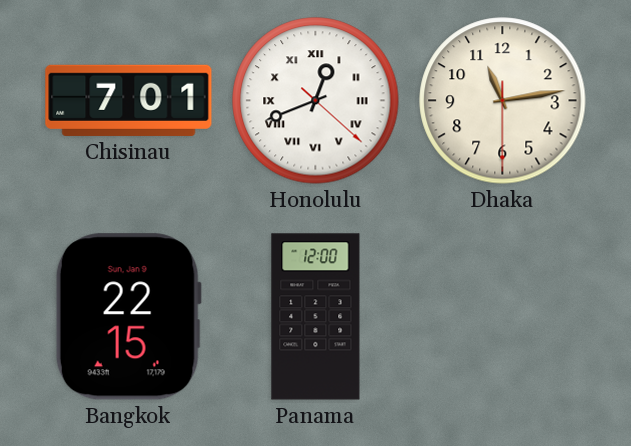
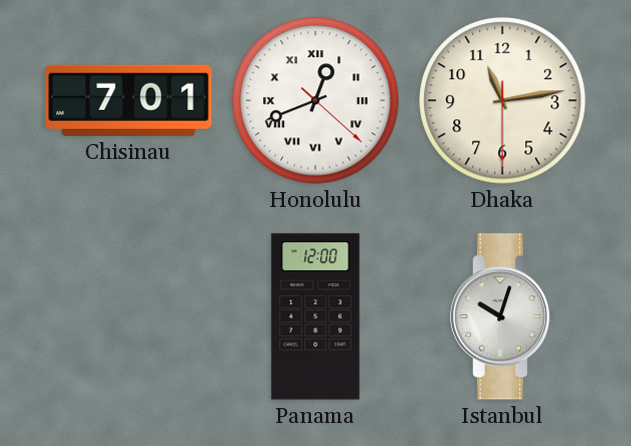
Bangkok: 22:15 -> none (128, 317)
Istanbul: none -> 10:03 (503, 317)
